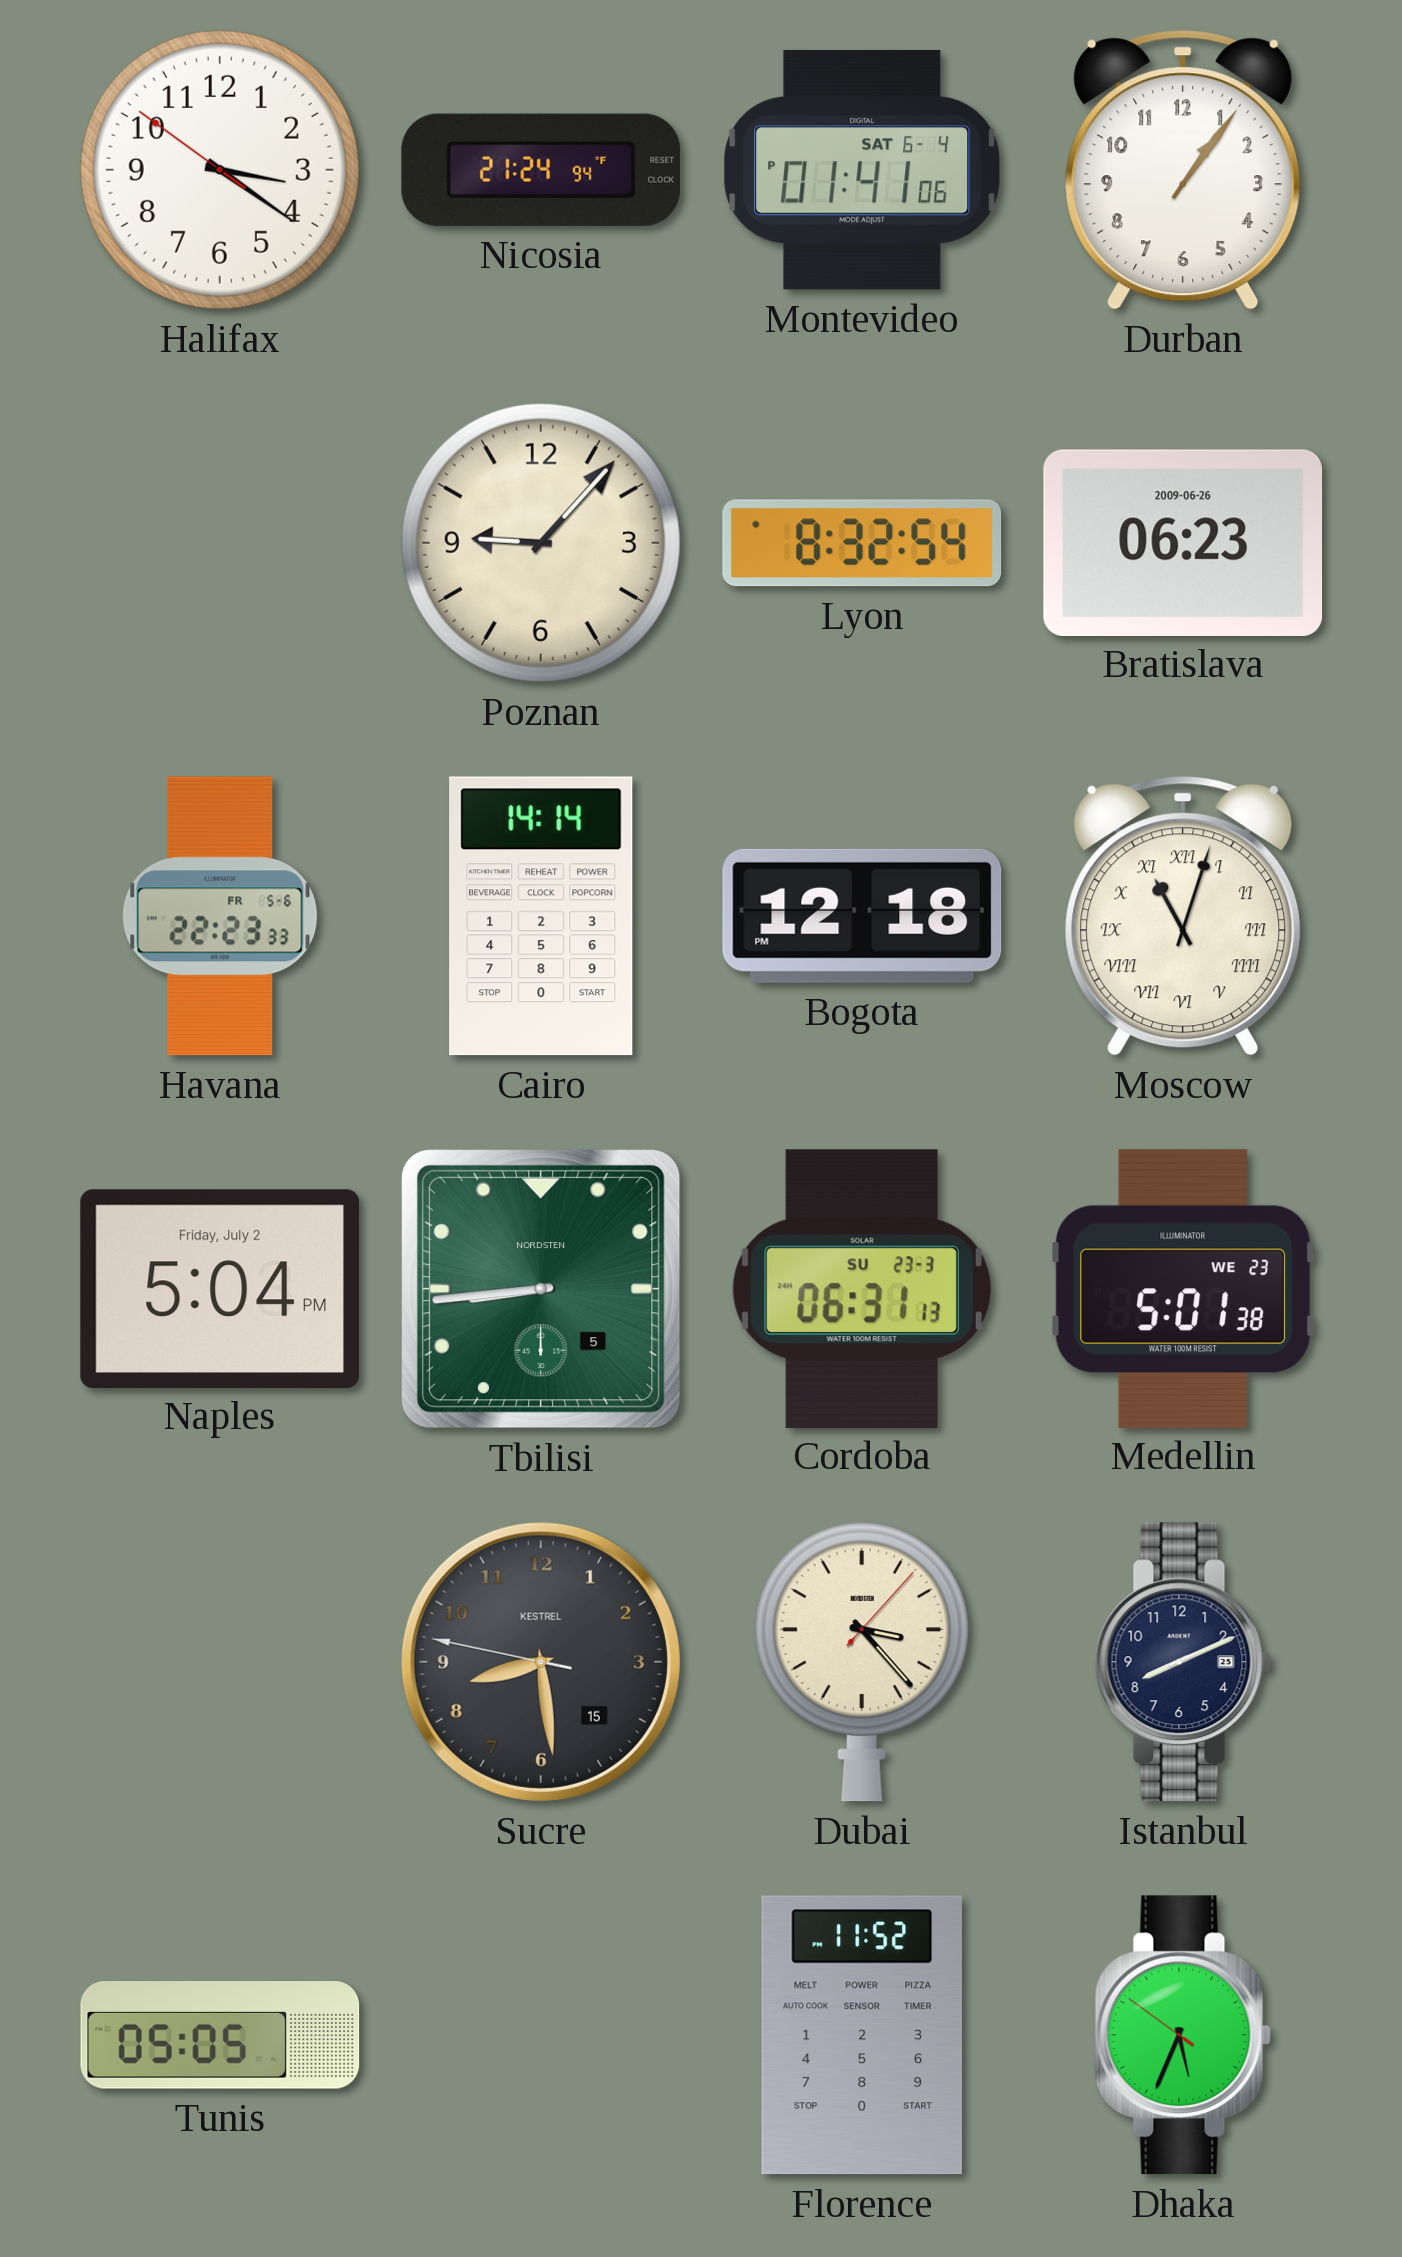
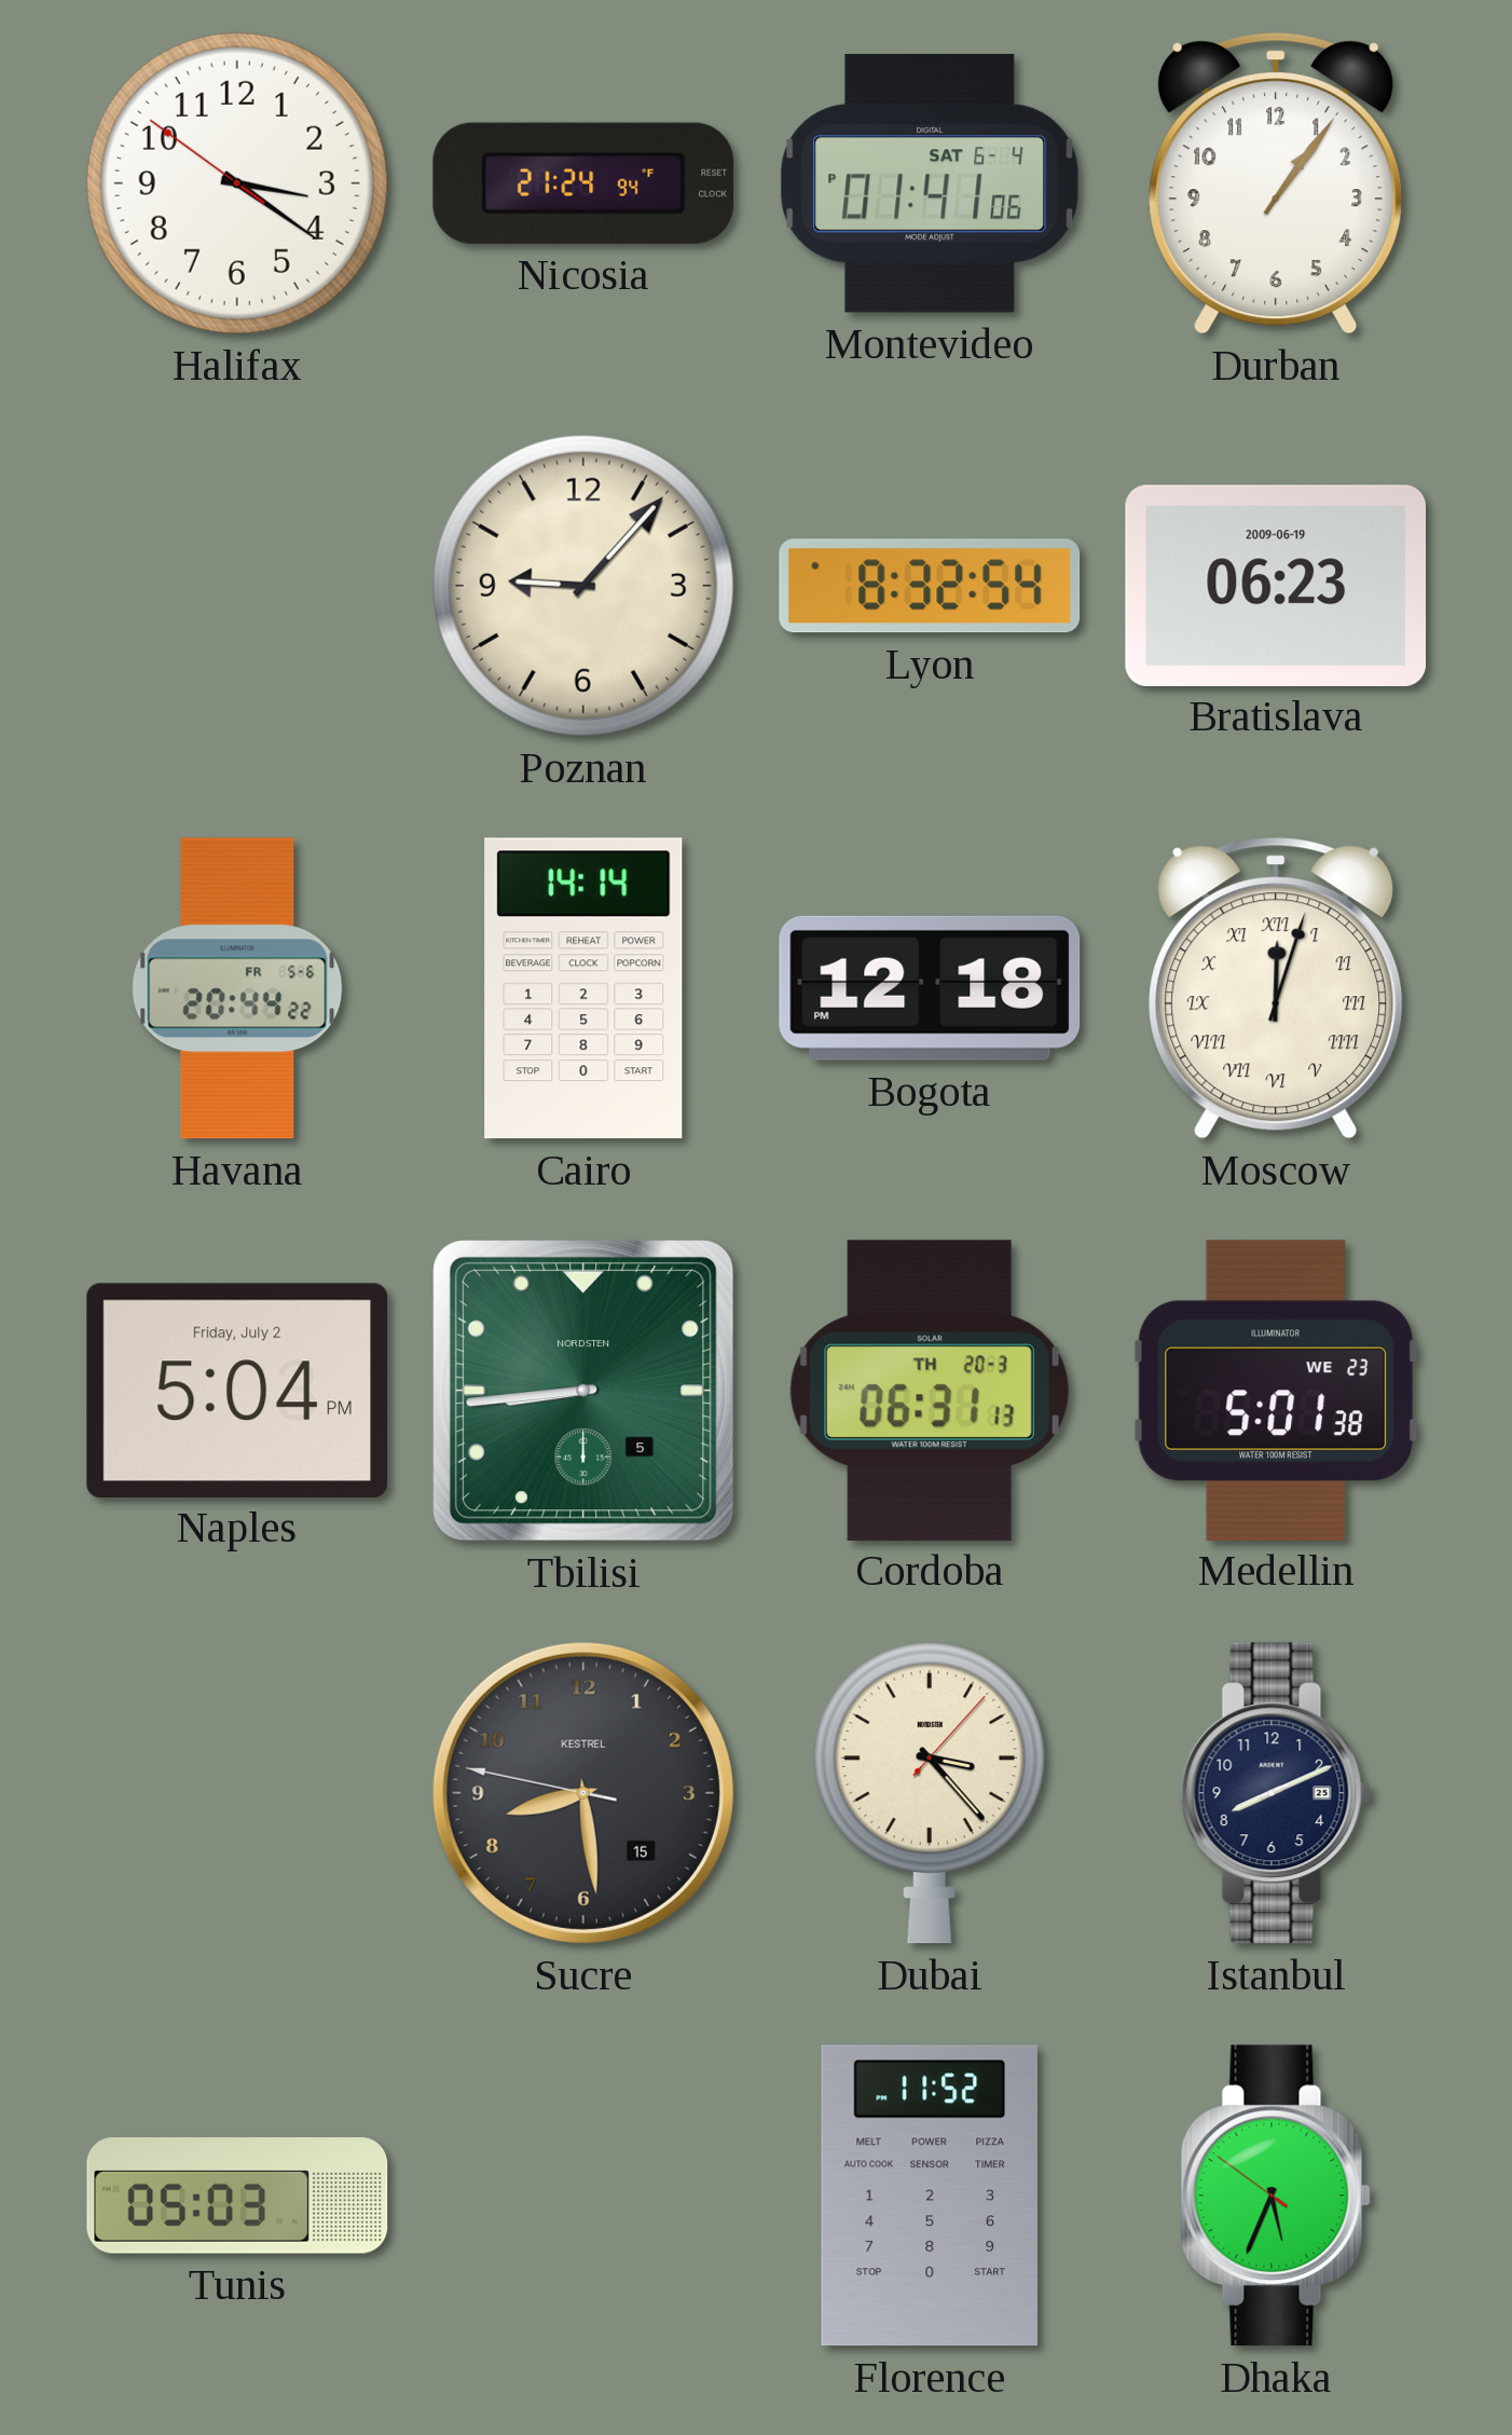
Bratislava date: 2009-06-26 -> 2009-06-19 (1276, 585)
Havana: 22:23 -> 20:44 (237, 988)
Moscow: 11:03 -> 12:03 (1276, 988)
Cordoba date: SU 23-3 -> TH 20-3 (930, 1390)
Tunis: 05:05 -> 05:03 (237, 2195)
